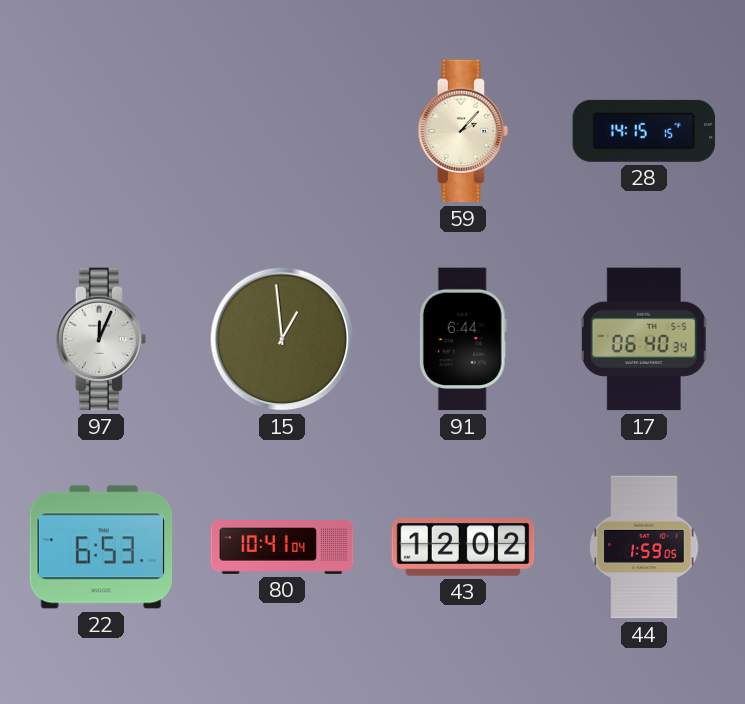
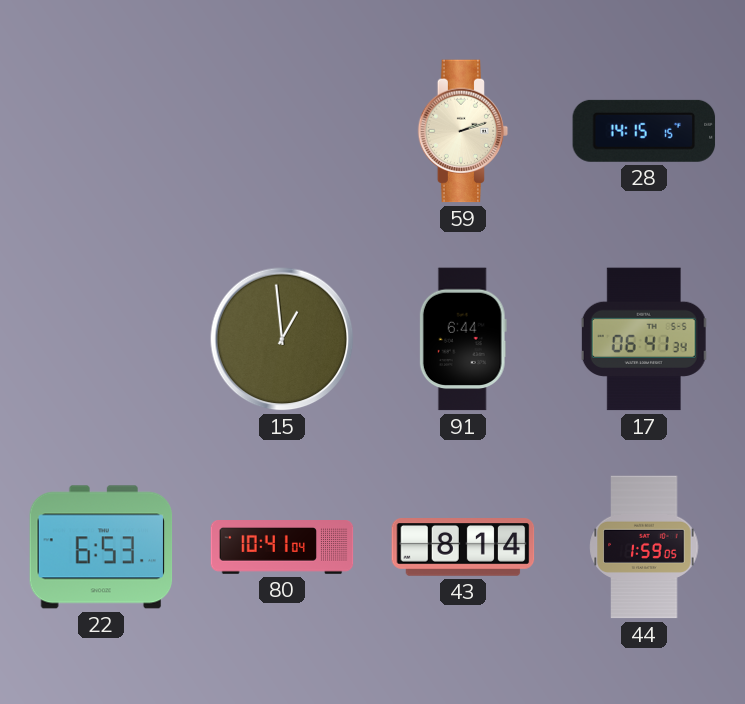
59: 2:07 -> 2:12 (463, 131)
97: 12:04 -> none (101, 339)
17: 06:40 -> 06:41 (644, 339)
43: 12:02 -> 8:14 (463, 547)
